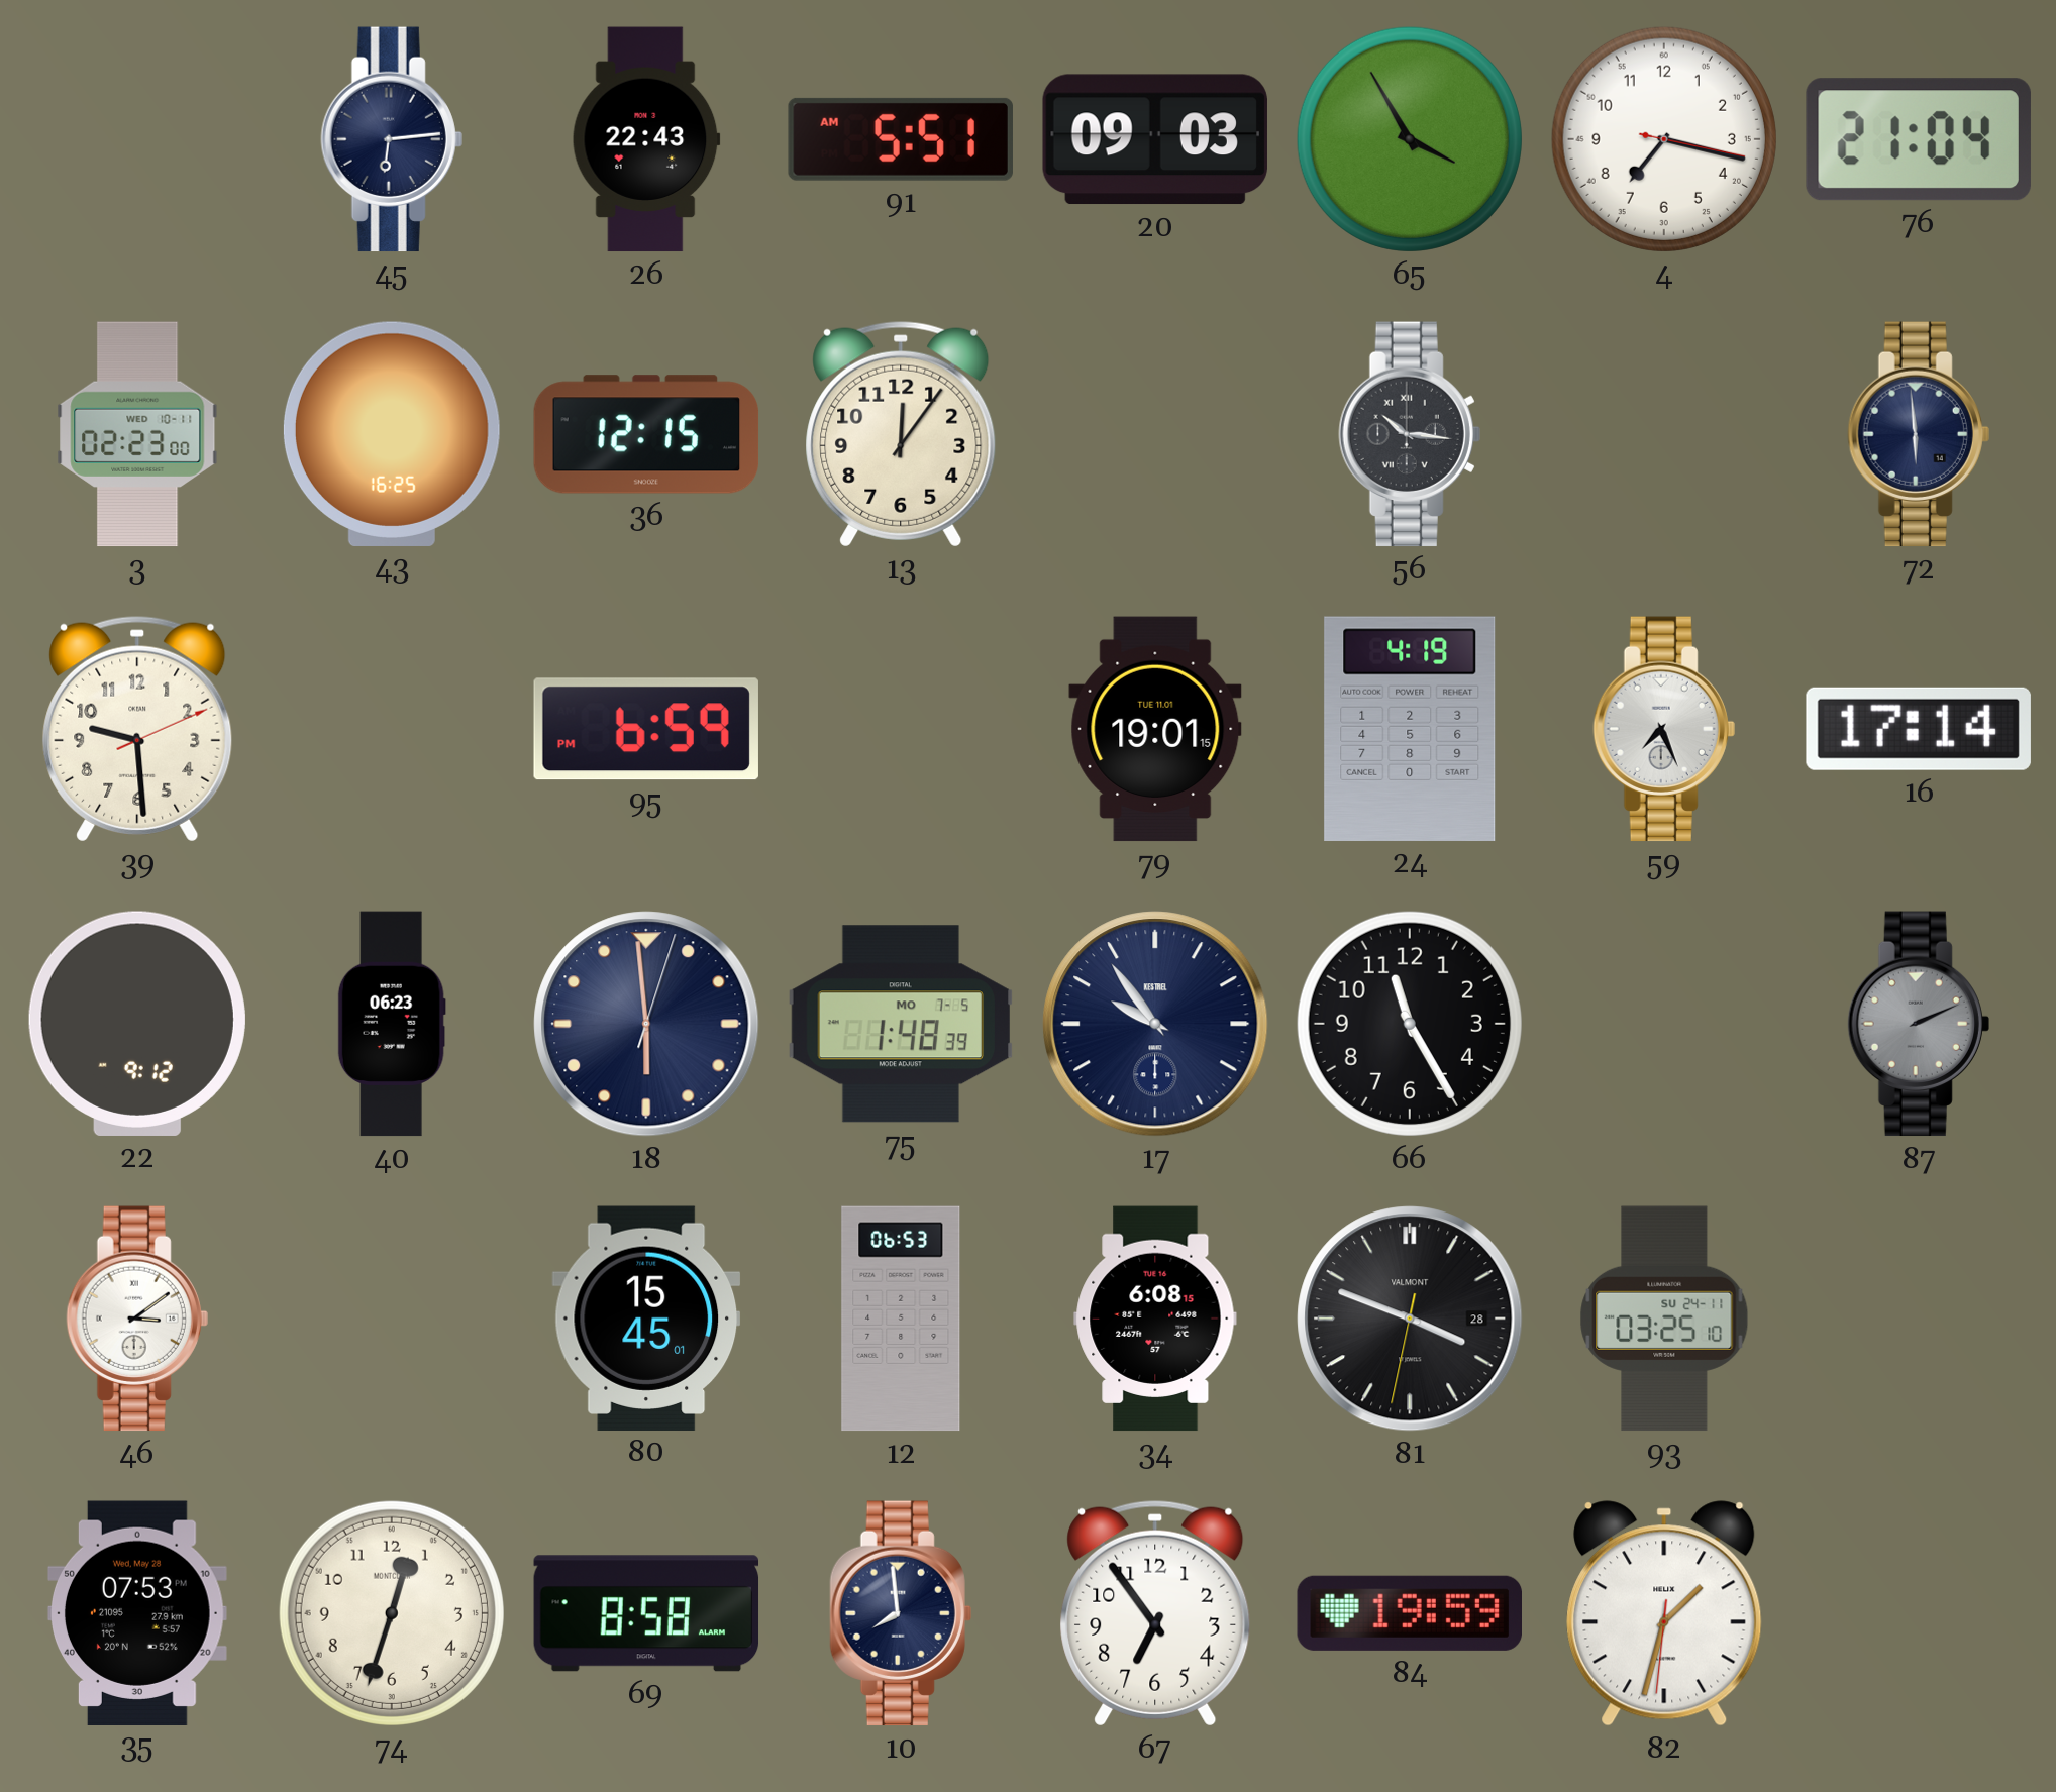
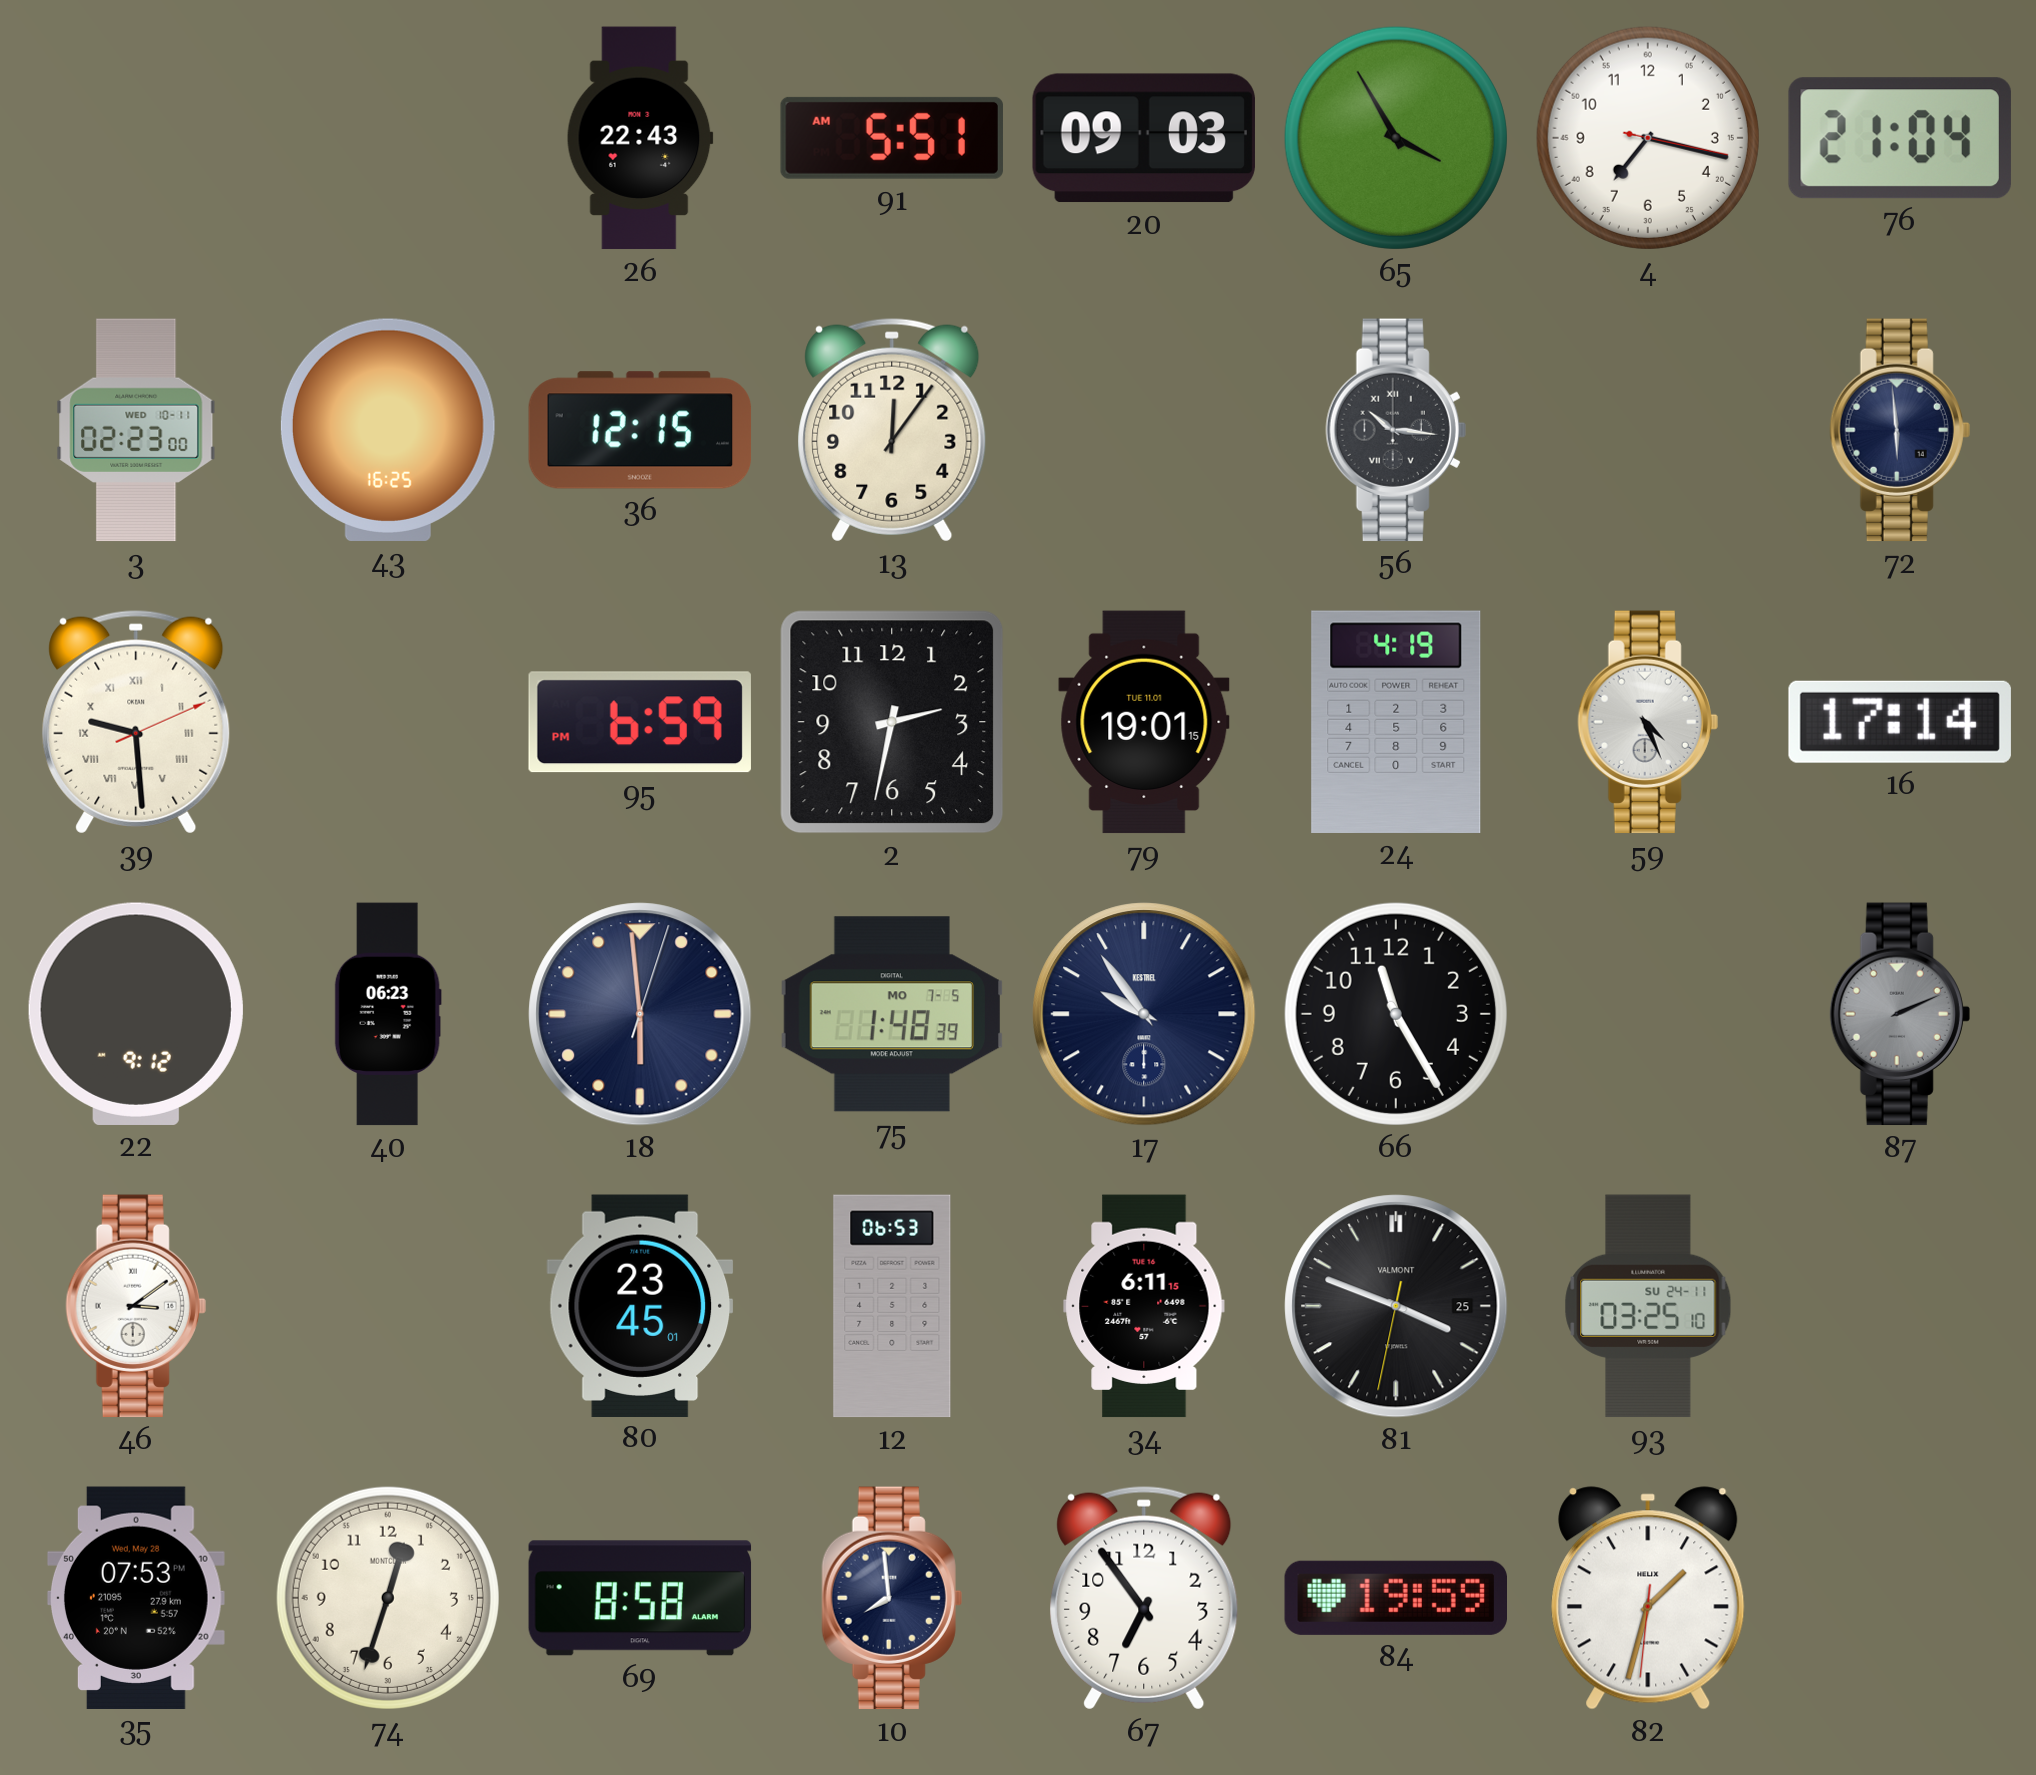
45: 6:14 -> none (392, 139)
39 numerals: Arabic -> Roman (136, 722)
2: none -> 2:32 (892, 722)
59: 7:26 -> 4:26 (1648, 722)
80: 15:45 -> 23:45 (640, 1305)
34: 6:08 -> 6:11 (1144, 1306)
81 date: 28 -> 25 (1396, 1306)
